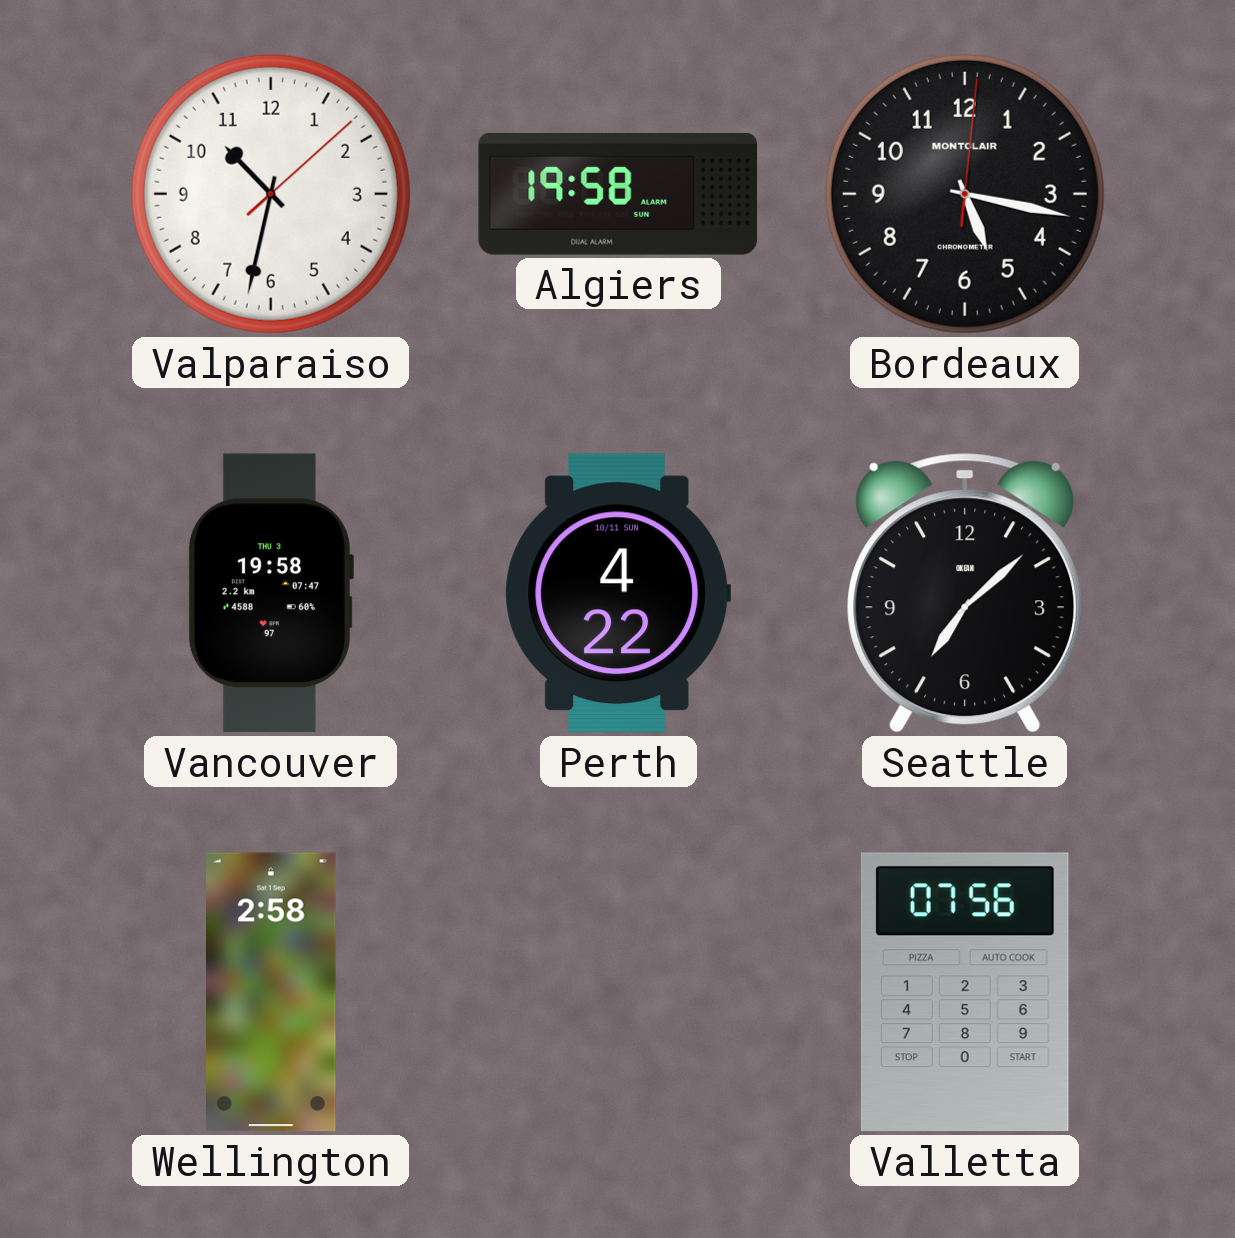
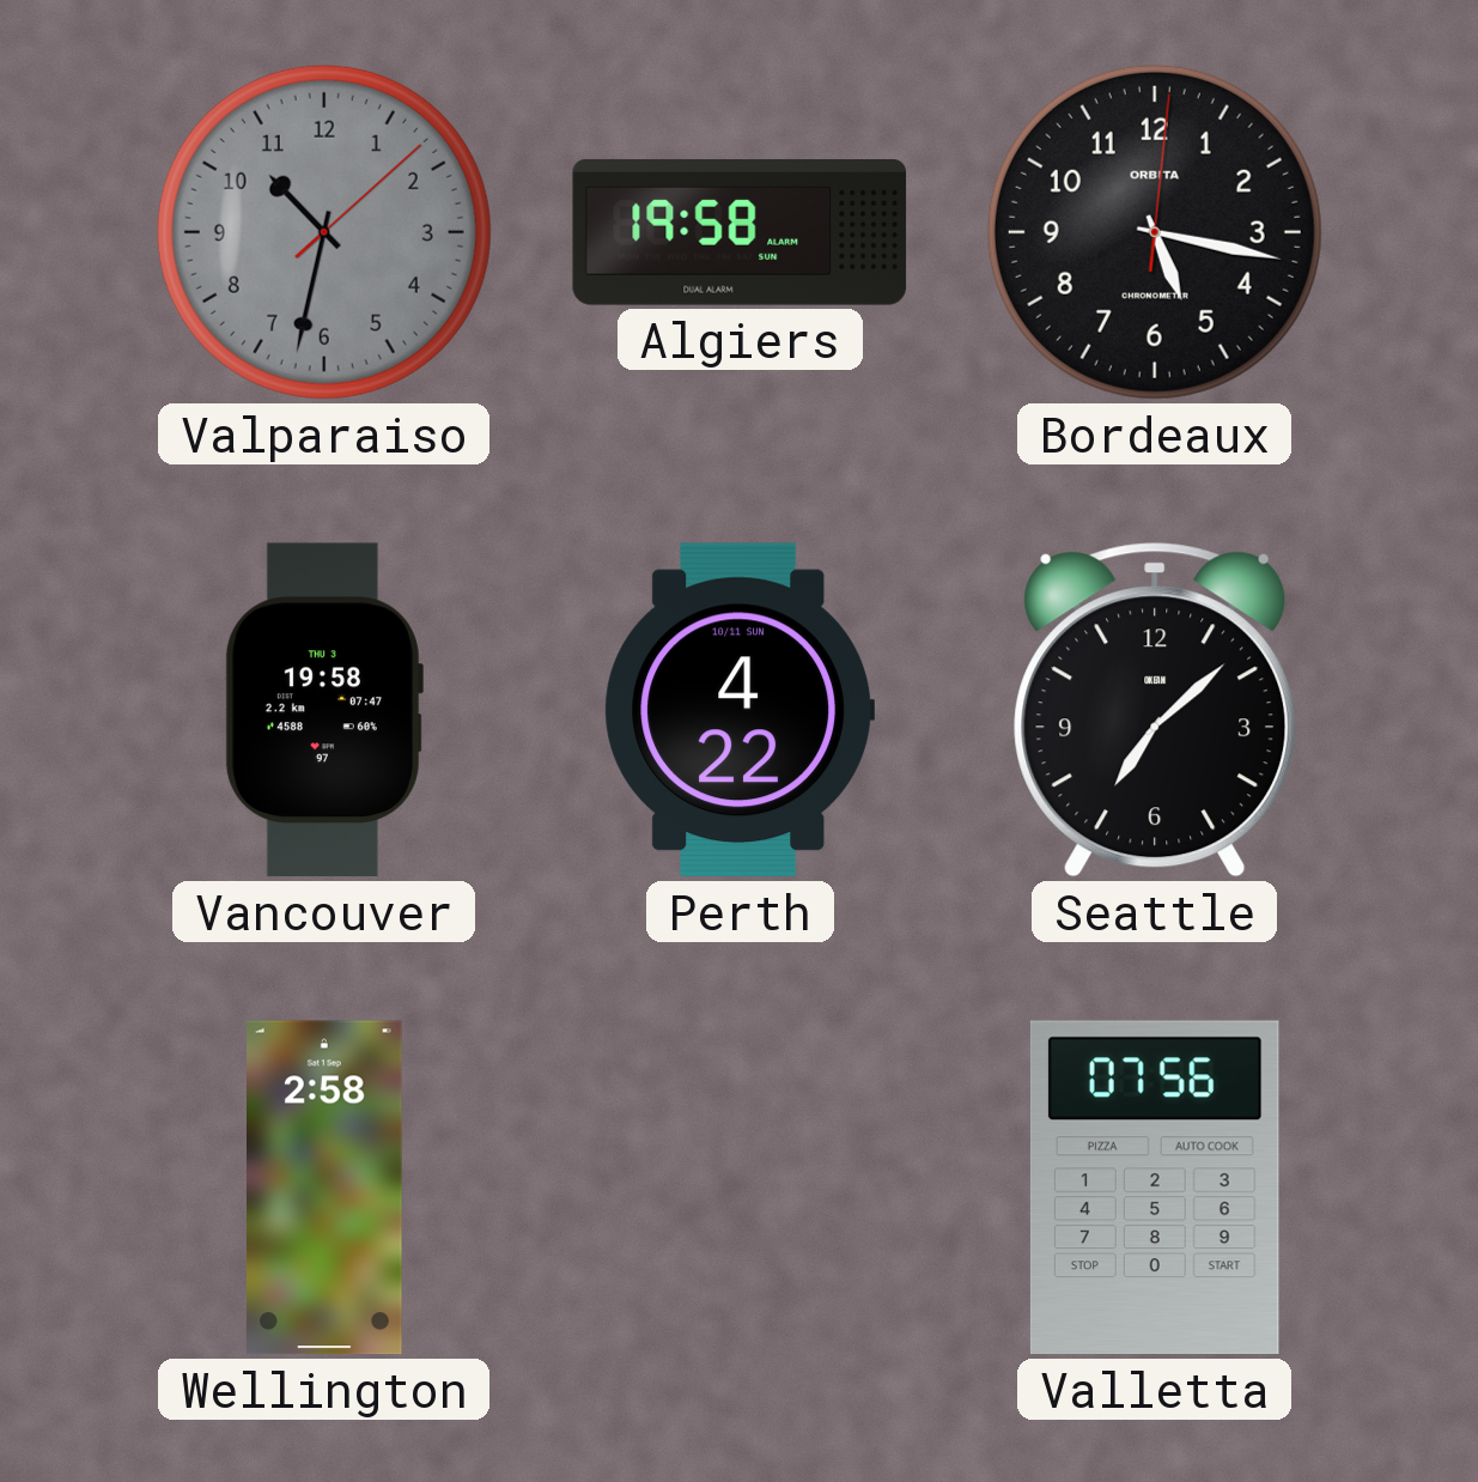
Valparaiso dial: white -> grey (324, 232)
Bordeaux brand: MONTCLAIR -> ORBITA (1155, 232)
